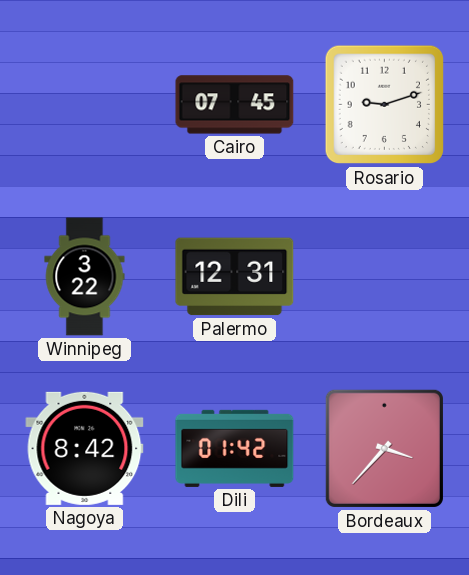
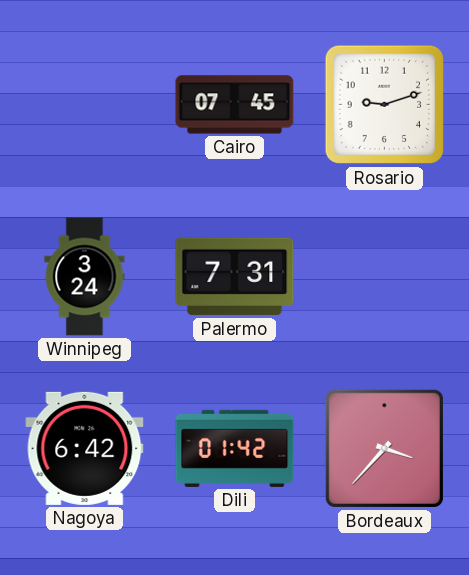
Winnipeg: 3:22 -> 3:24 (85, 277)
Palermo: 12:31 -> 7:31 (235, 277)
Nagoya: 8:42 -> 6:42 (85, 448)
